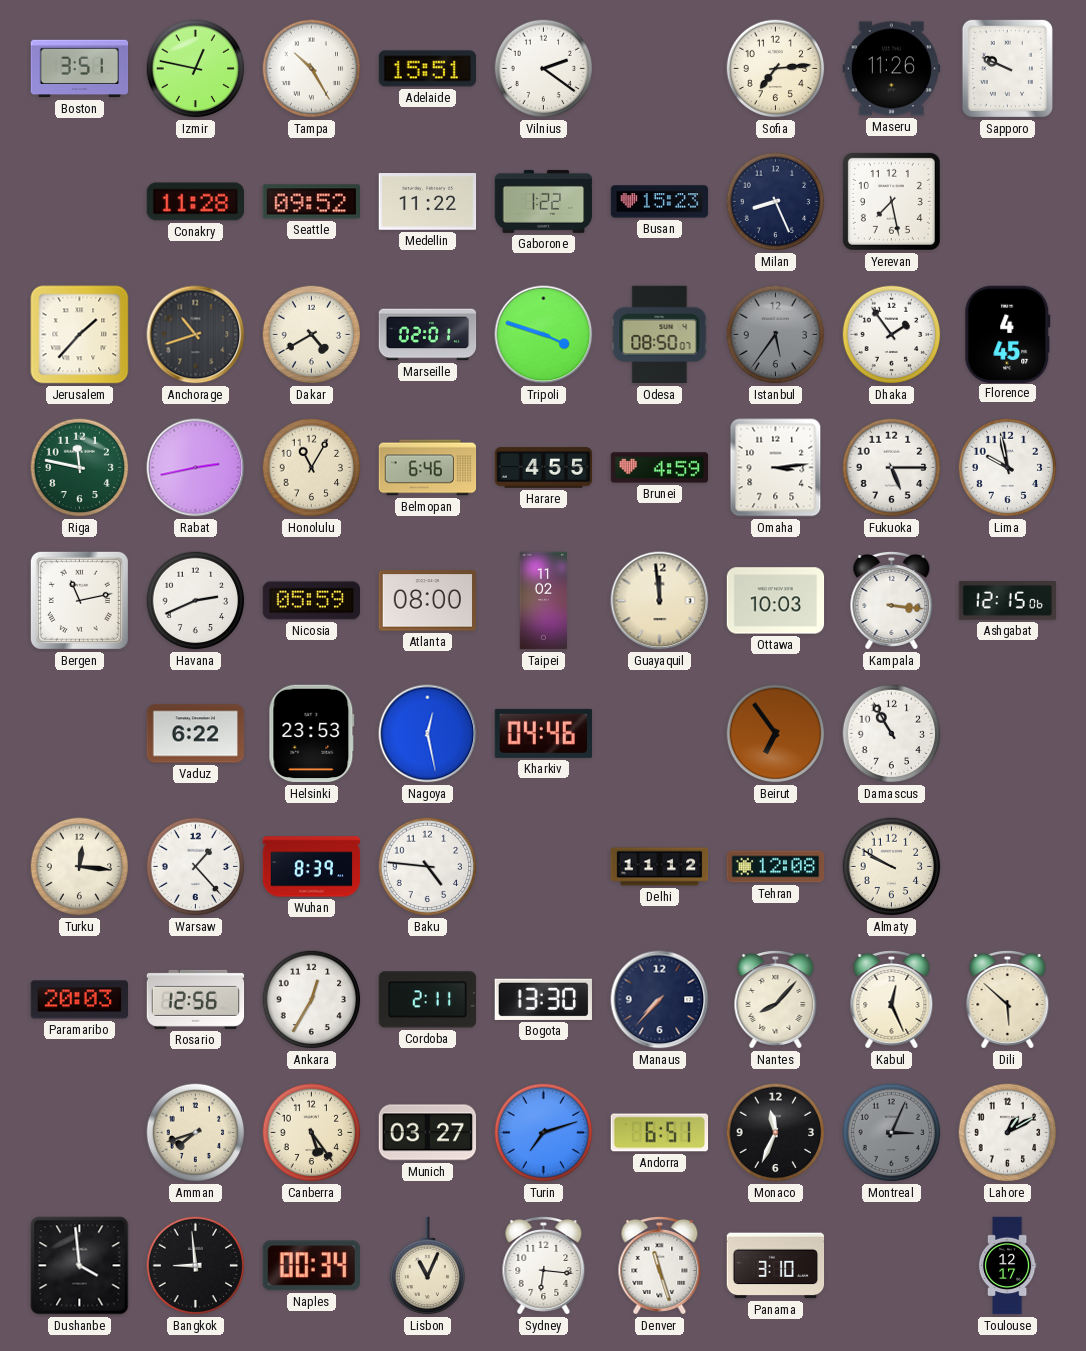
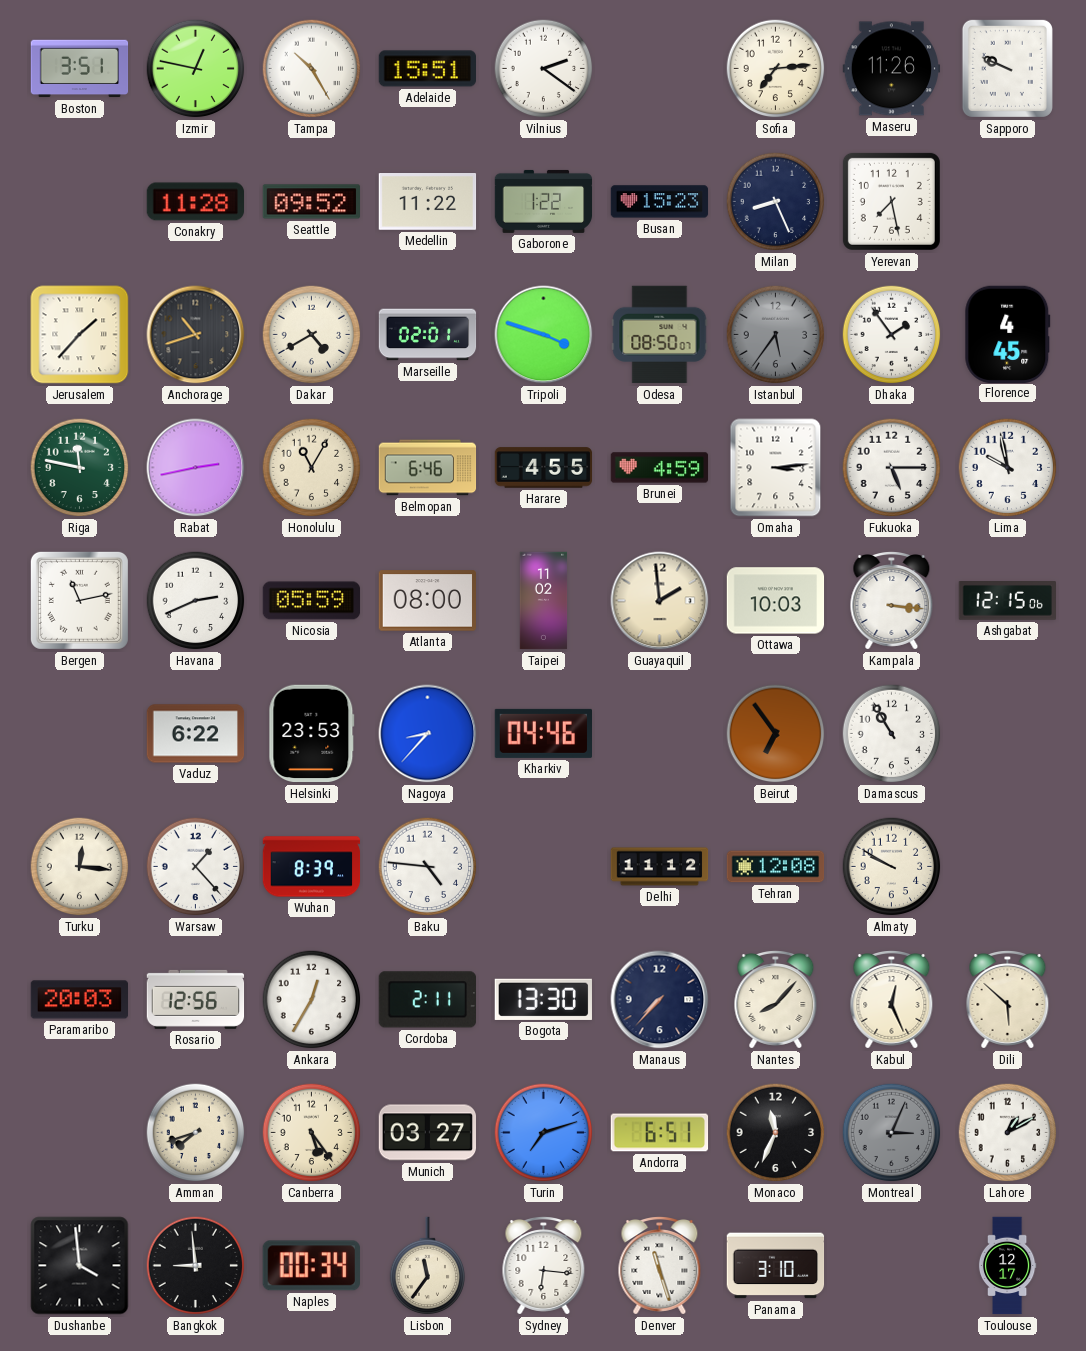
Guayaquil: 11:59 -> 1:59 (660, 601)
Nagoya: 12:28 -> 8:37 (428, 734)
Lisbon: 11:04 -> 11:36 (428, 1266)
